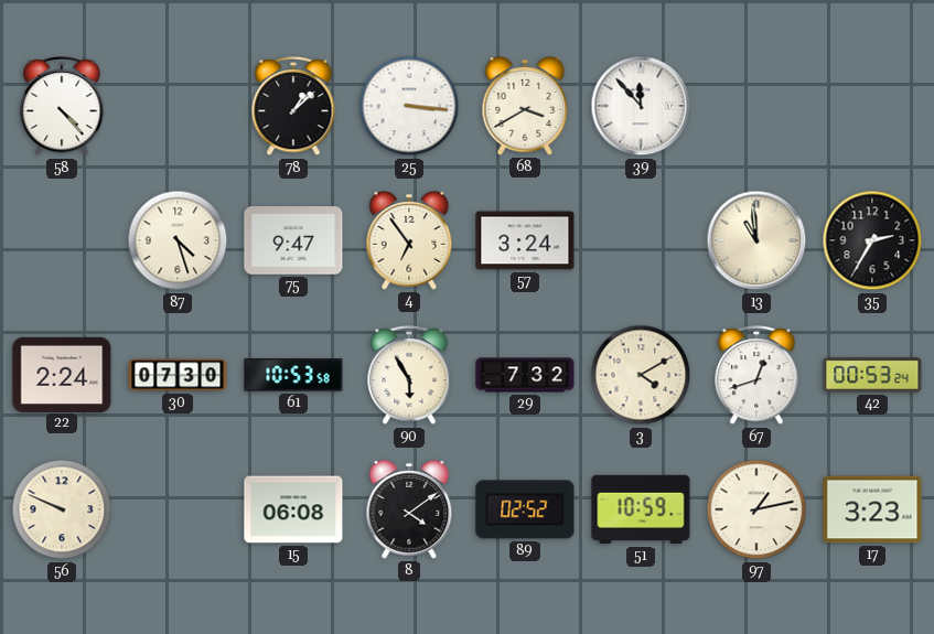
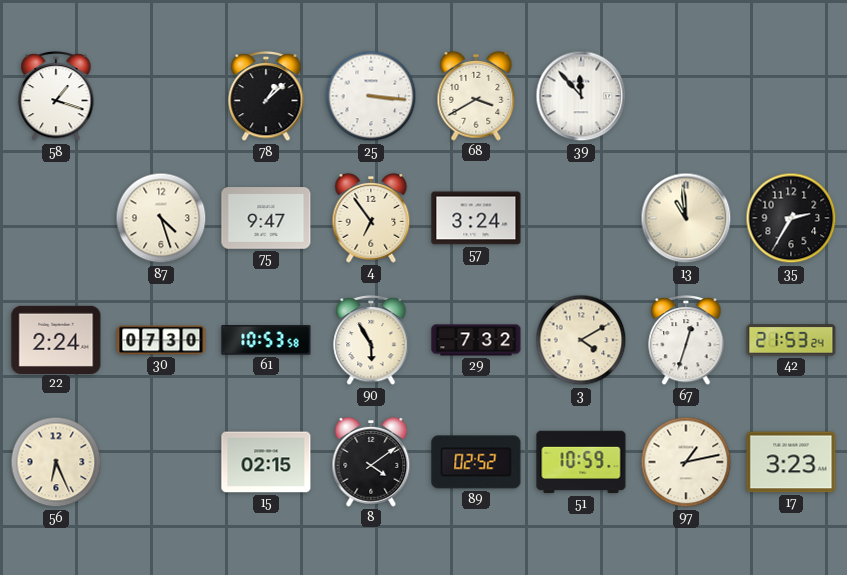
58: 4:23 -> 1:18 (56, 96)
67: 12:42 -> 12:33 (686, 340)
42: 00:53 -> 21:53 (791, 340)
56: 9:49 -> 6:26 (56, 462)
15: 06:08 -> 02:15 (266, 462)
